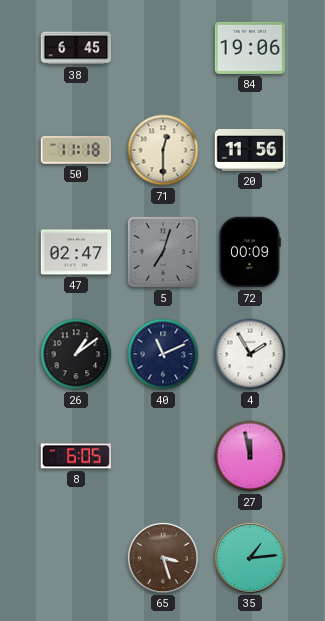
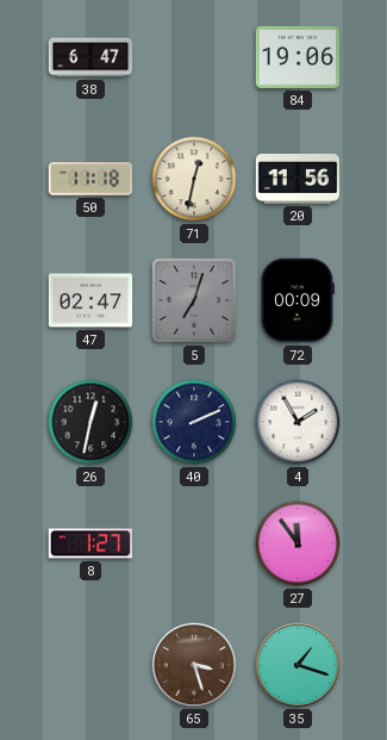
38: 6:45 -> 6:47 (90, 57)
71: 12:30 -> 12:32 (194, 179)
26: 1:09 -> 12:32 (90, 422)
40: 11:11 -> 2:11 (194, 422)
8: 6:05 -> 1:27 (90, 543)
27: 11:58 -> 11:54 (298, 543)
35: 1:14 -> 1:18 (297, 664)
